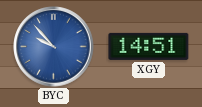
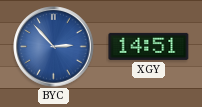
BYC: 9:53 -> 2:53 (54, 47)
